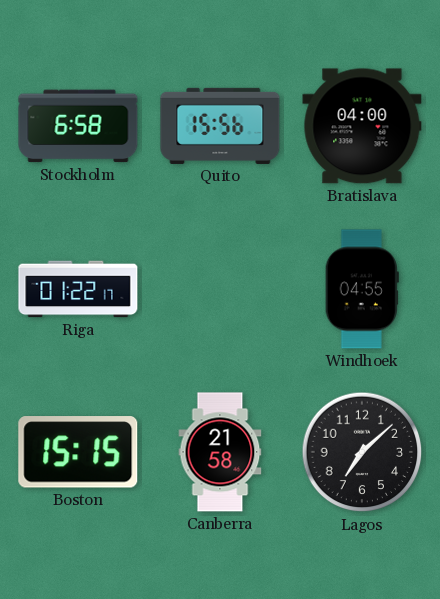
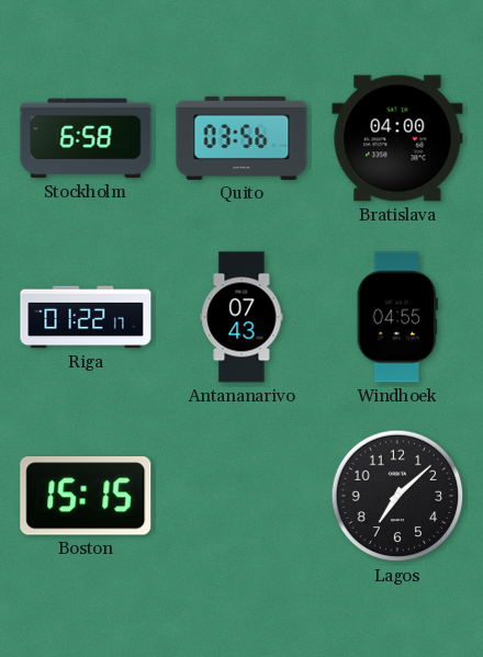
Quito: 15:56 -> 03:56 (241, 138)
Antananarivo: none -> 07:43 (241, 317)
Canberra: 21:58 -> none (220, 452)
